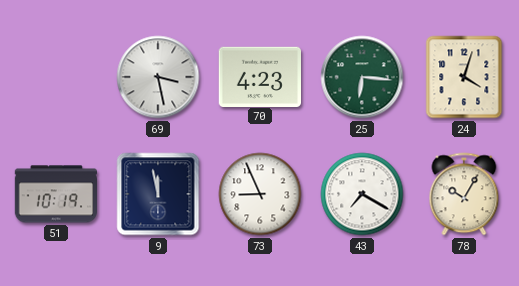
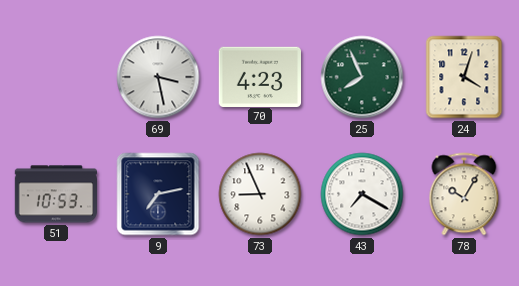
25: 6:16 -> 7:56 (362, 77)
51: 10:19 -> 10:53 (55, 194)
9: 11:58 -> 7:13 (158, 194)
